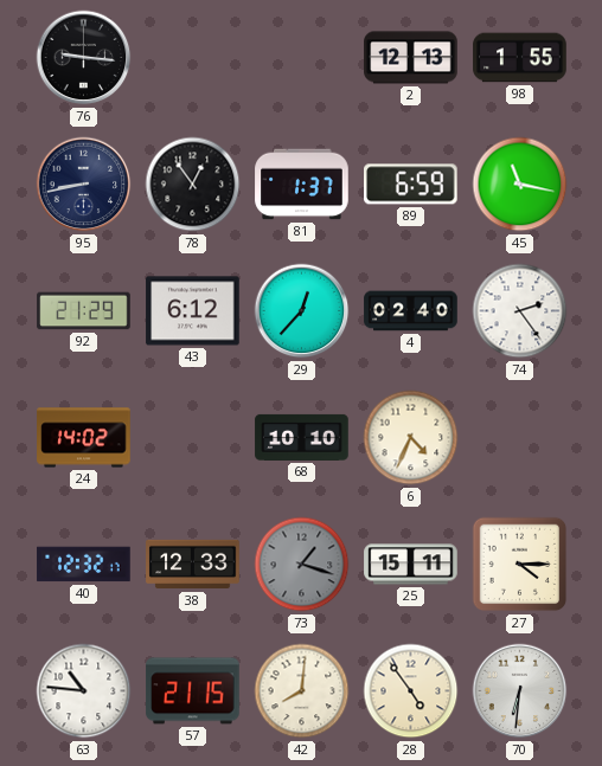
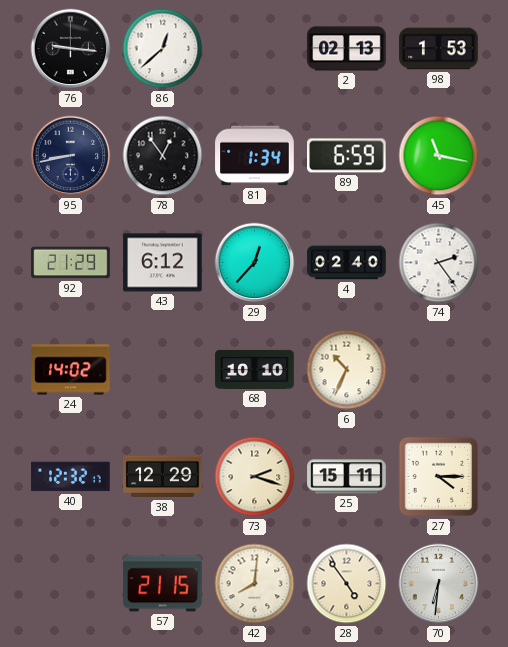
86: none -> 12:38 (163, 49)
2: 12:13 -> 02:13 (347, 49)
98: 1:55 -> 1:53 (439, 49)
81: 1:37 -> 1:34 (255, 156)
6: 4:34 -> 10:34 (347, 370)
38: 12:33 -> 12:29 (163, 477)
73: 1:18 -> 2:18 (255, 477)
73 dial: grey -> cream (255, 477)
63: 10:46 -> none (84, 691)
